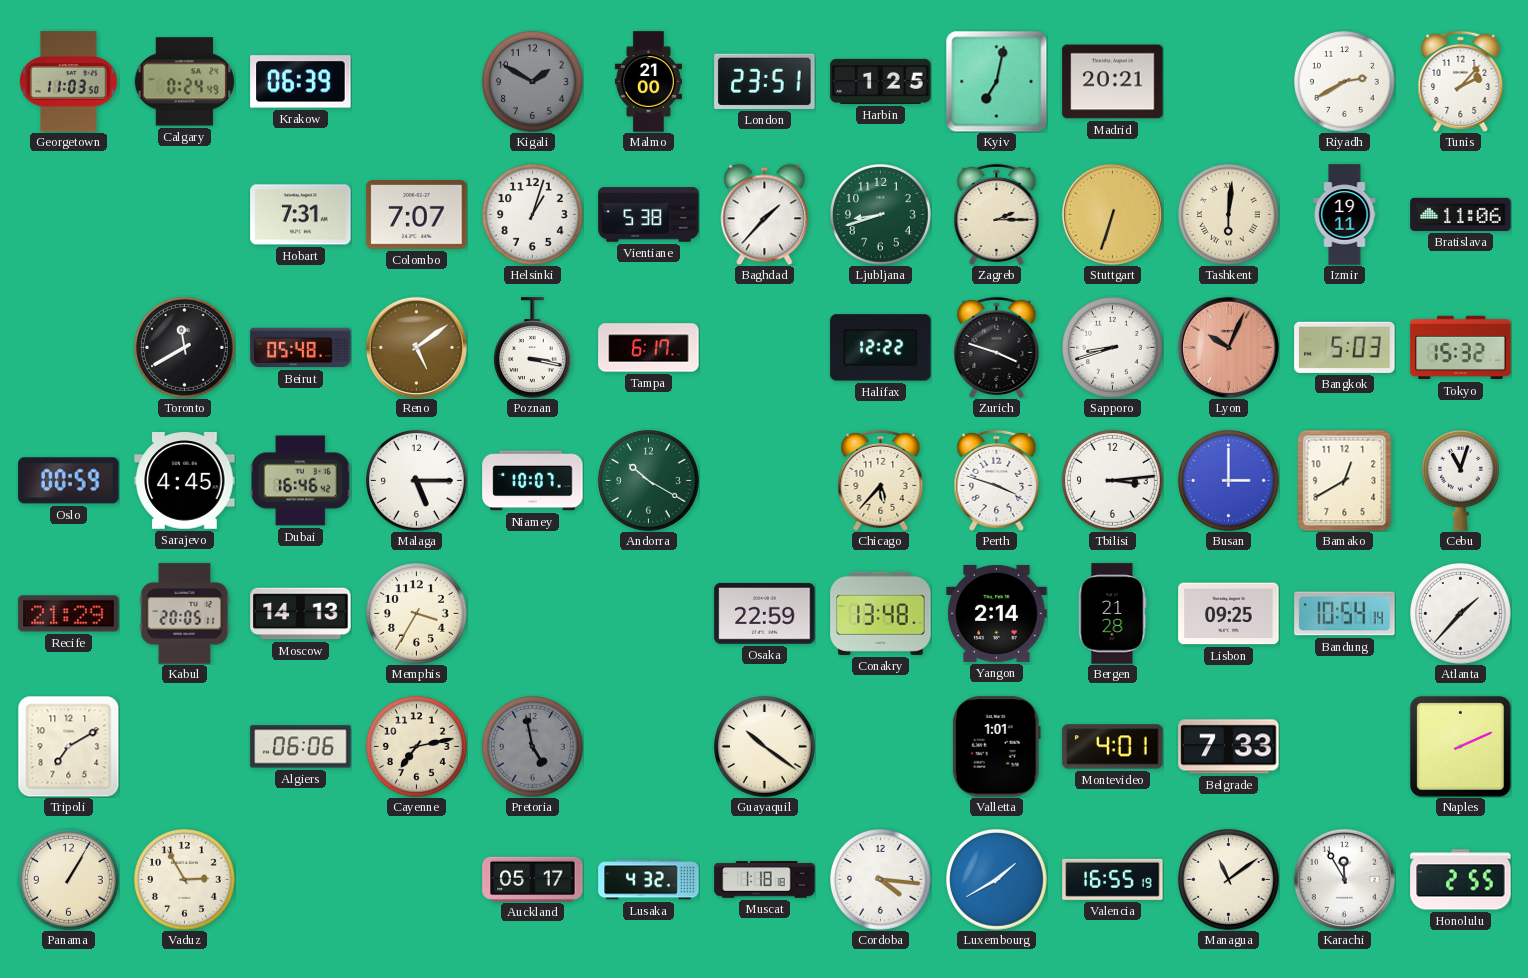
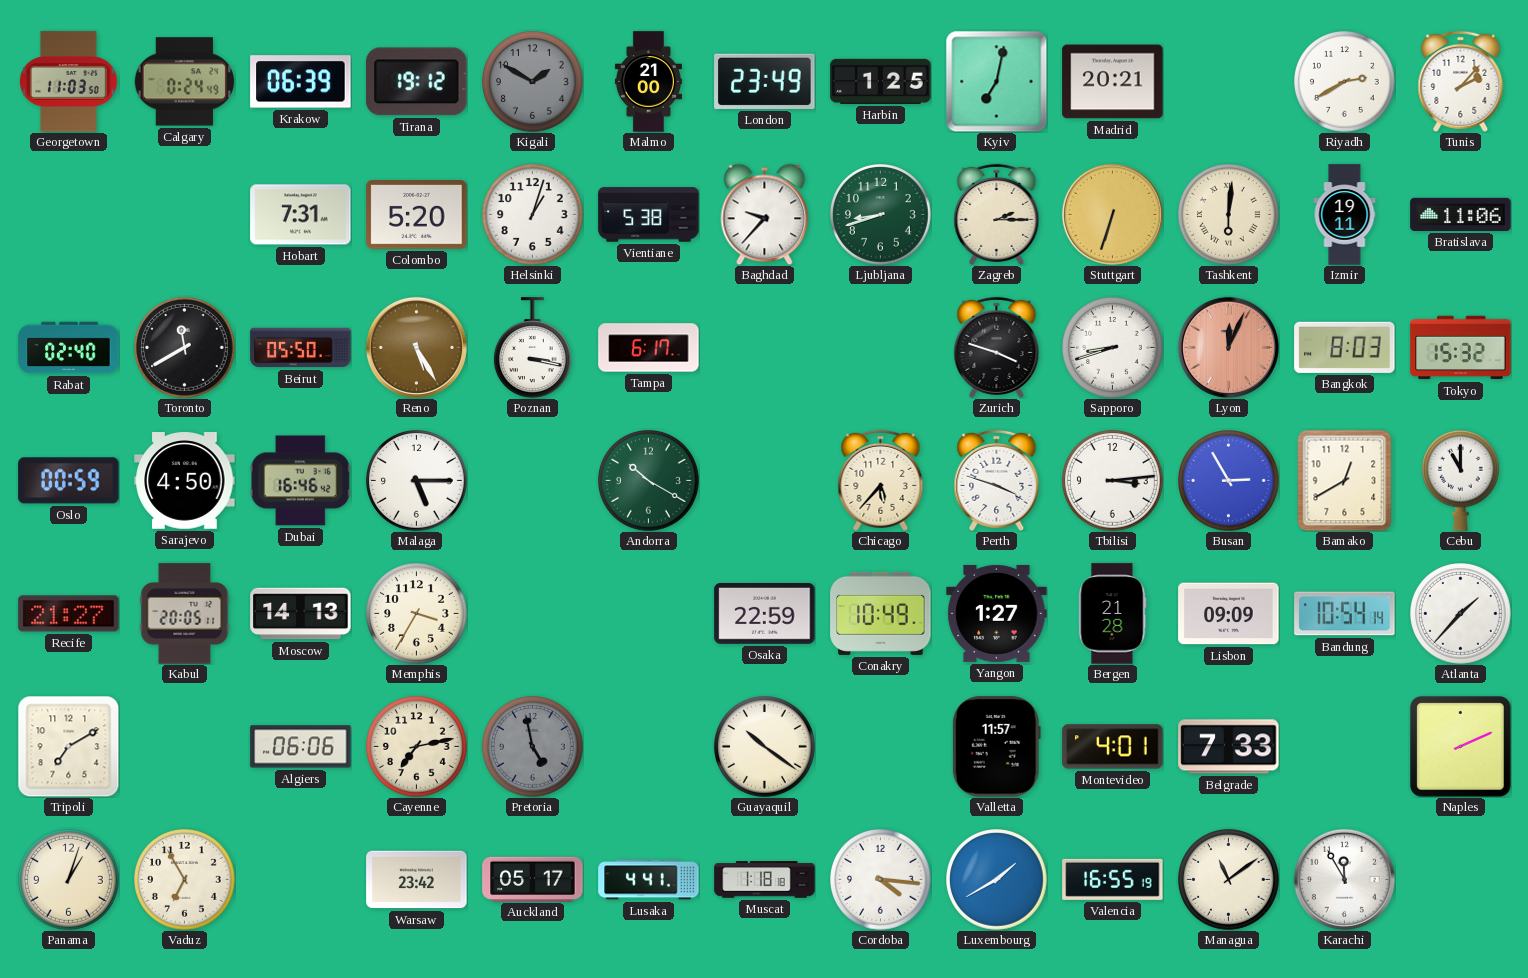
Tirana: none -> 19:12 (417, 82)
London: 23:51 -> 23:49 (765, 81)
Colombo: 7:07 -> 5:20 (417, 215)
Baghdad: 1:37 -> 9:37 (765, 214)
Rabat: none -> 02:40 (69, 348)
Beirut: 05:48 -> 05:50 (301, 348)
Reno: 5:09 -> 5:25 (416, 347)
Halifax: 12:22 -> none (881, 348)
Lyon: 10:04 -> 12:04 (1228, 347)
Bangkok: 5:03 -> 8:03 (1345, 347)
Sarajevo: 4:45 -> 4:50 (185, 481)
Niamey: 10:07 -> none (533, 481)
Busan: 3:00 -> 2:55 (1229, 481)
Cebu: 11:03 -> 11:00 (1461, 480)
Recife: 21:29 -> 21:27 (69, 614)
Conakry: 13:48 -> 10:49 (881, 613)
Yangon: 2:14 -> 1:27 (997, 613)
Lisbon: 09:25 -> 09:09 (1229, 614)
Valletta: 1:01 -> 11:57 (996, 747)
Panama: 1:05 -> 1:03 (69, 880)
Vaduz: 2:55 -> 6:55 (185, 880)
Warsaw: none -> 23:42 (417, 880)
Lusaka: 4:32 -> 4:41 (649, 880)
Honolulu: 2:55 -> none (1461, 880)
